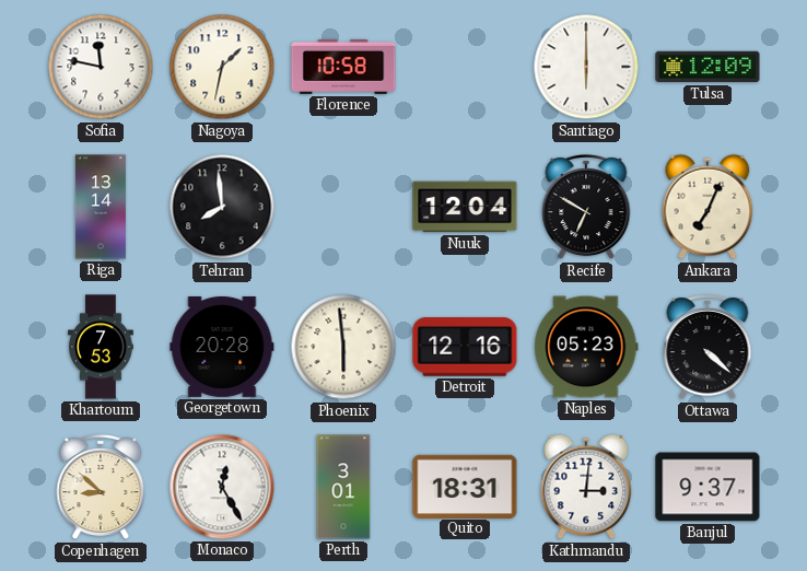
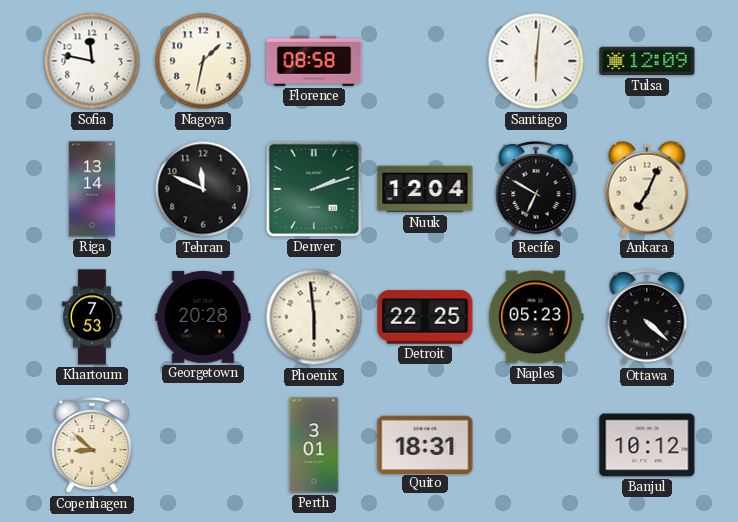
Florence: 10:58 -> 08:58 (314, 61)
Santiago: 6:00 -> 6:01 (536, 61)
Tehran: 7:59 -> 11:49 (203, 189)
Denver: none -> 2:12 (314, 189)
Detroit: 12:16 -> 22:25 (425, 317)
Monaco: 12:25 -> none (222, 487)
Kathmandu: 3:01 -> none (586, 487)
Banjul: 9:37 -> 10:12 (647, 445)
